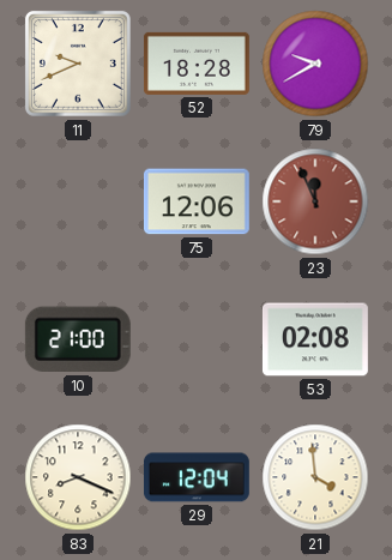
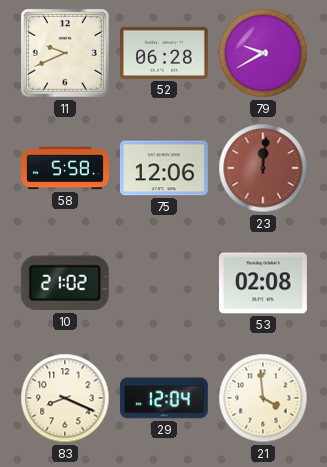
52: 18:28 -> 06:28 (164, 53)
58: none -> 5:58 (66, 168)
23: 11:56 -> 12:01 (263, 168)
10: 21:00 -> 21:02 (65, 283)
